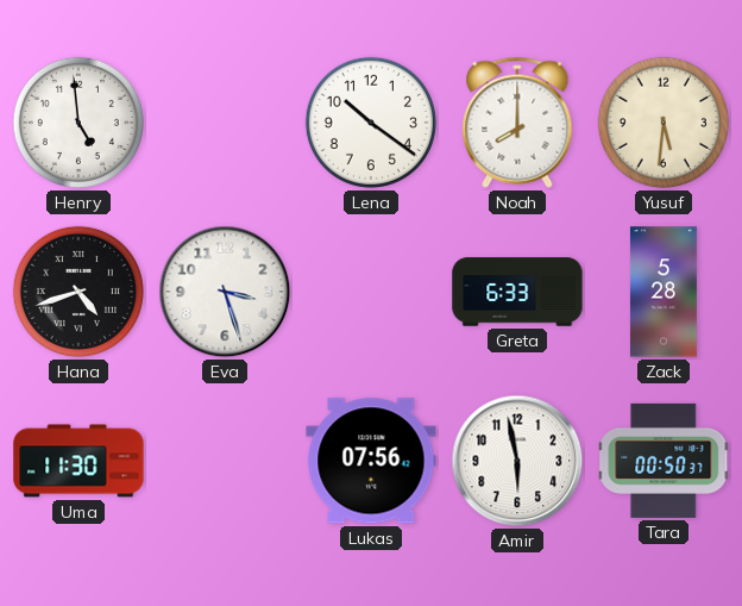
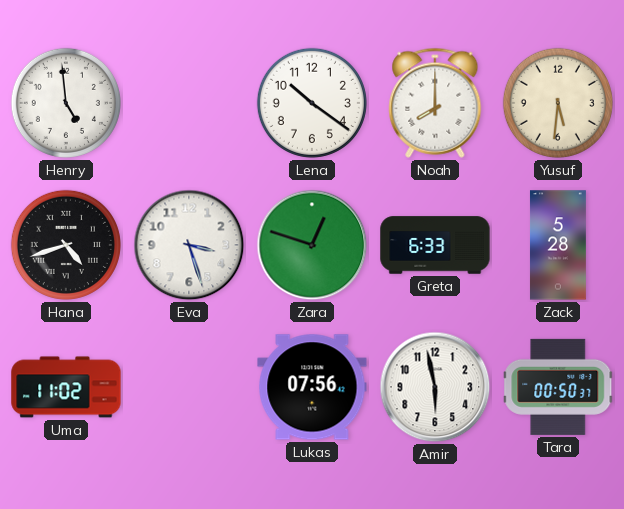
Zara: none -> 12:48 (312, 245)
Uma: 11:30 -> 11:02 (66, 387)
